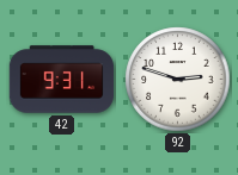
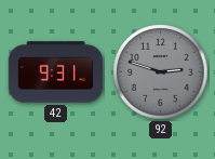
92 dial: white -> grey (161, 72)
